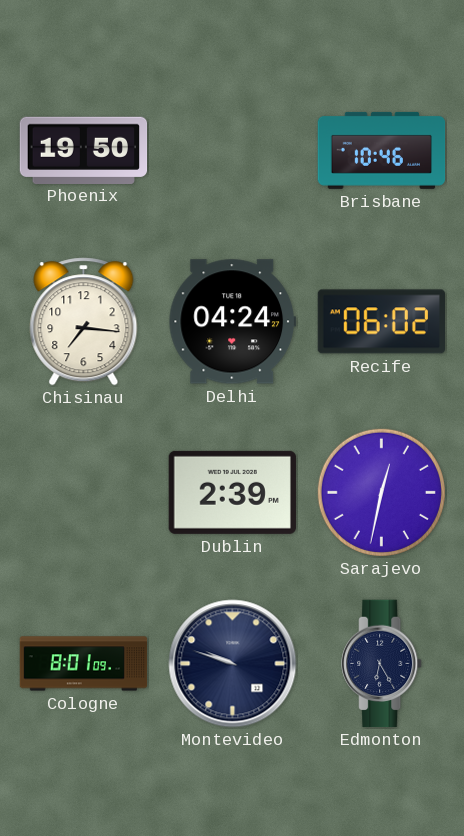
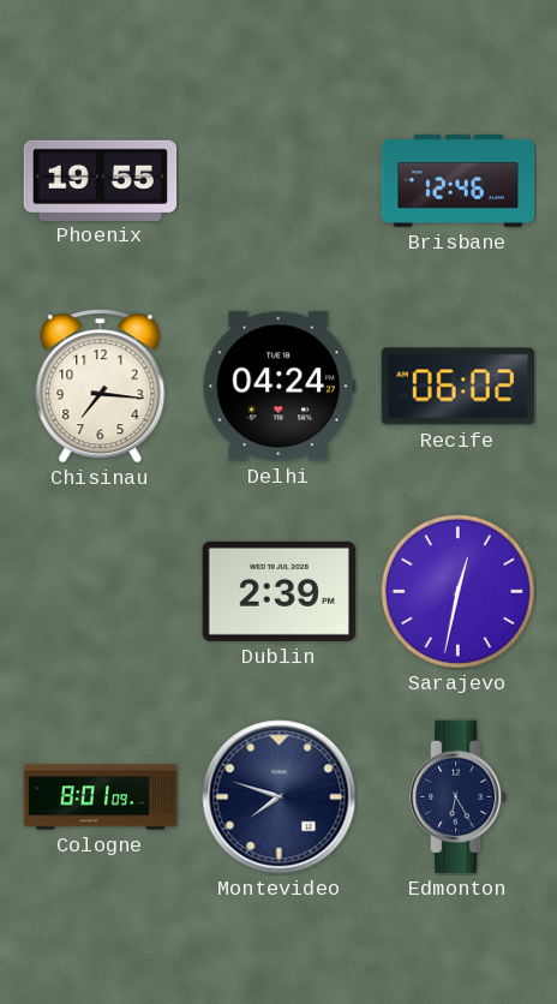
Phoenix: 19:50 -> 19:55 (101, 180)
Brisbane: 10:46 -> 12:46 (459, 180)
Montevideo: 9:48 -> 7:48 (280, 797)
